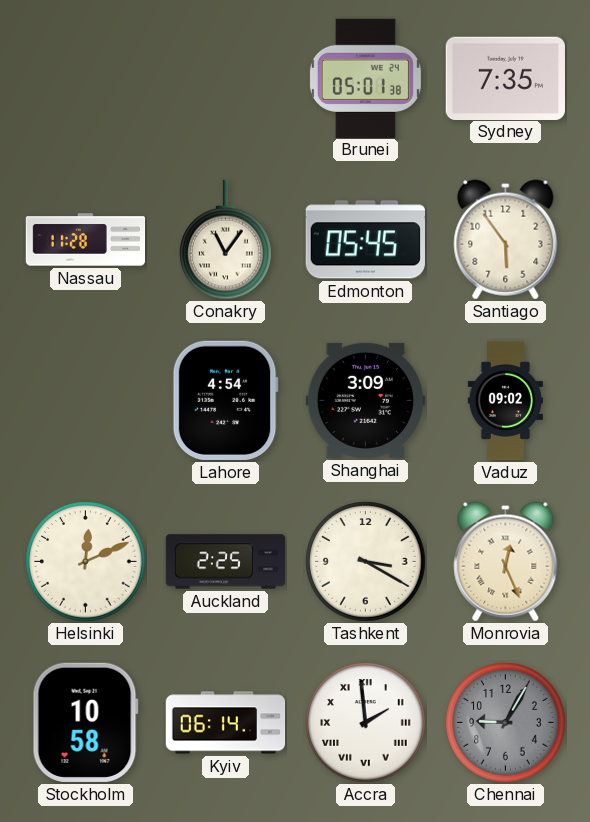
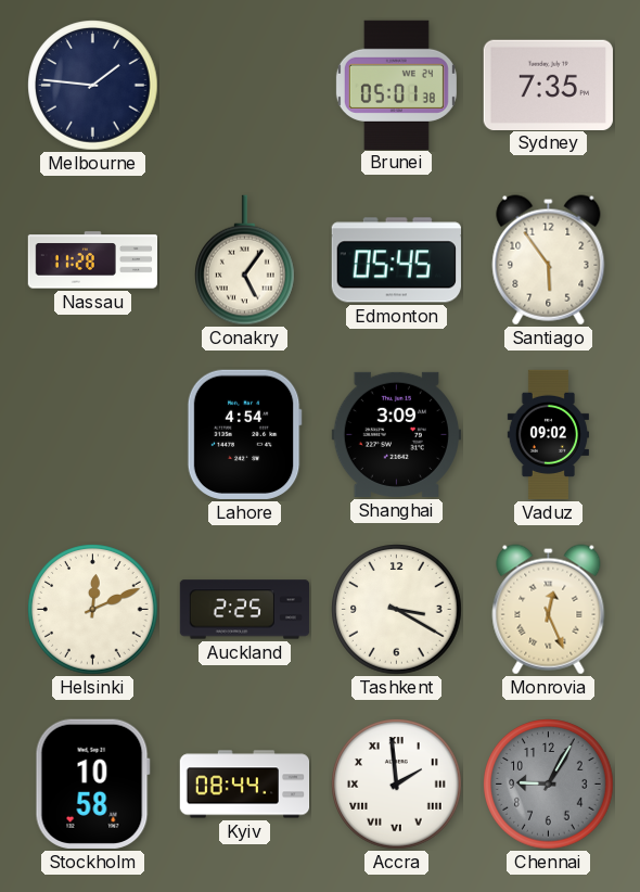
Melbourne: none -> 1:46 (93, 86)
Conakry: 11:06 -> 5:06 (245, 260)
Kyiv: 06:14 -> 08:44 (245, 785)
